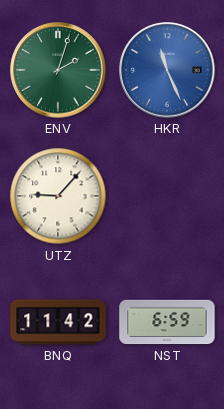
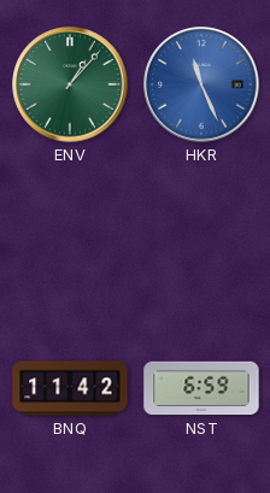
ENV: 2:03 -> 1:07 (70, 84)
UTZ: 9:07 -> none (58, 196)
